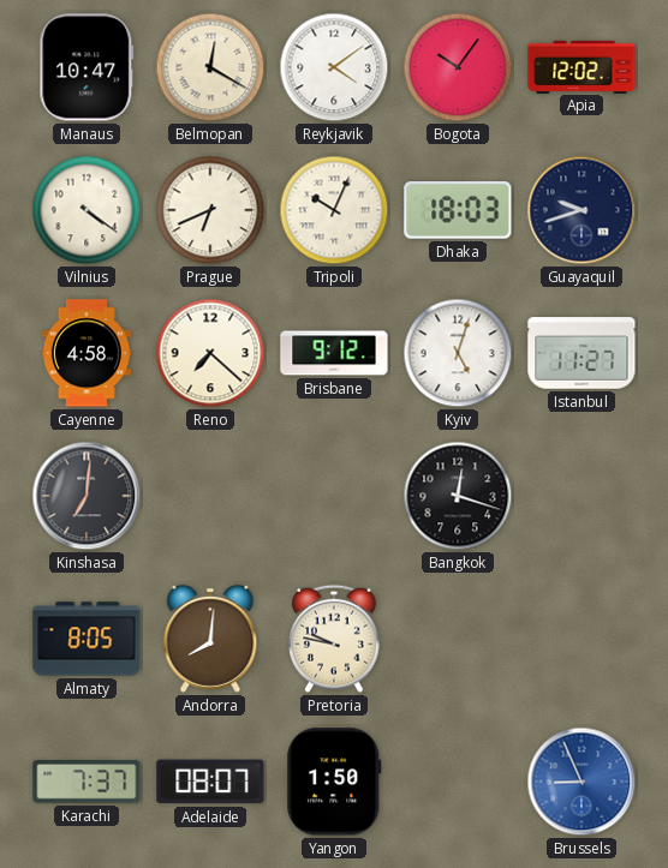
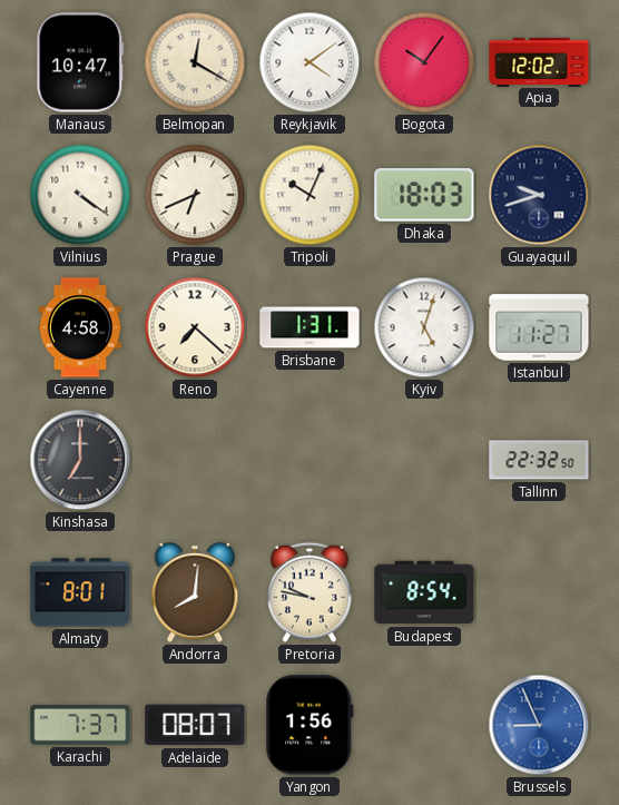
Brisbane: 9:12 -> 1:31 (309, 327)
Kinshasa: 7:01 -> 7:00 (80, 460)
Bangkok: 12:18 -> none (458, 496)
Tallinn: none -> 22:32 (539, 460)
Almaty: 8:05 -> 8:01 (80, 592)
Budapest: none -> 8:54 (424, 592)
Yangon: 1:50 -> 1:56 (309, 725)
